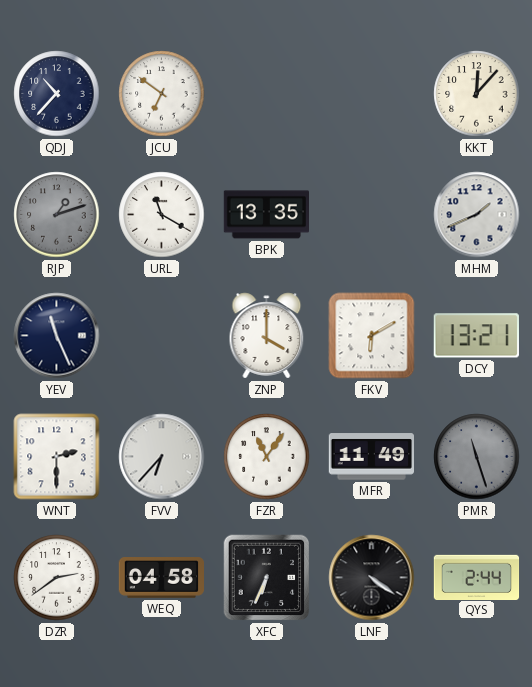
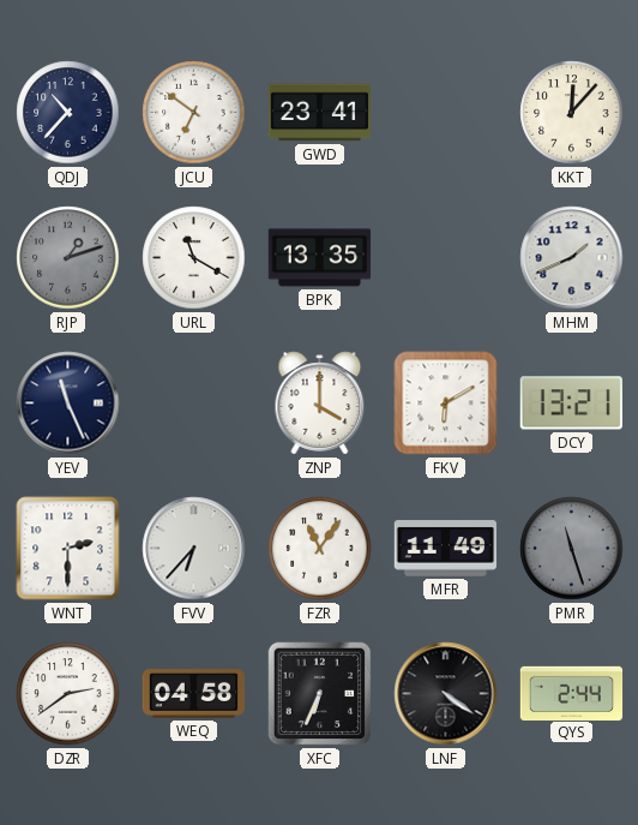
GWD: none -> 23:41 (319, 113)
